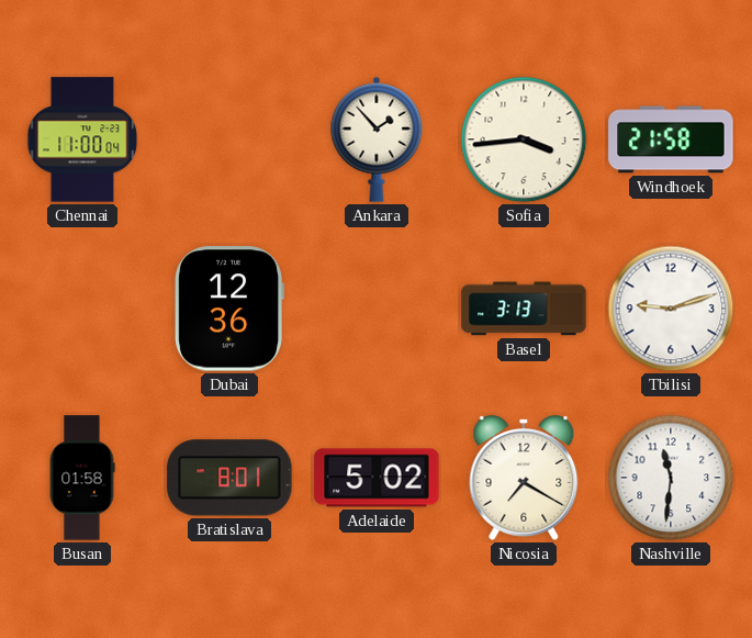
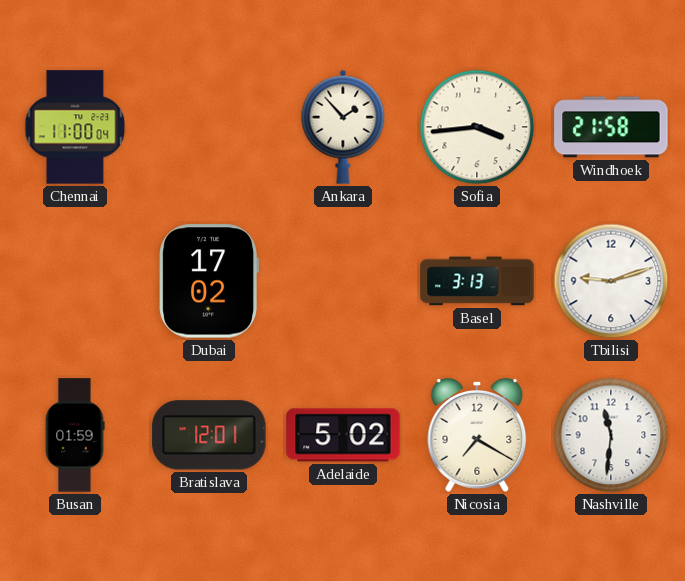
Dubai: 12:36 -> 17:02 (208, 281)
Busan: 01:58 -> 01:59 (75, 435)
Bratislava: 8:01 -> 12:01 (209, 435)
